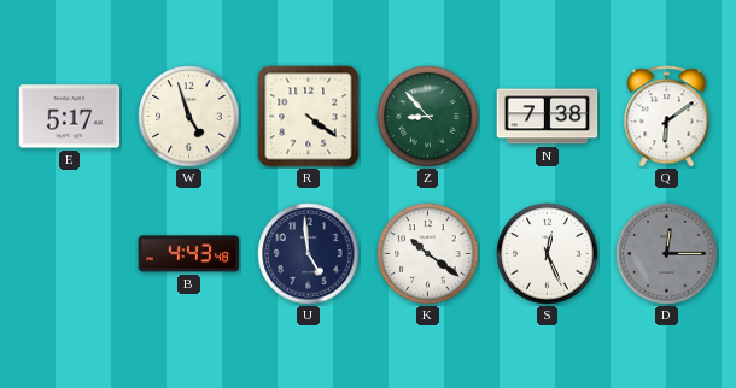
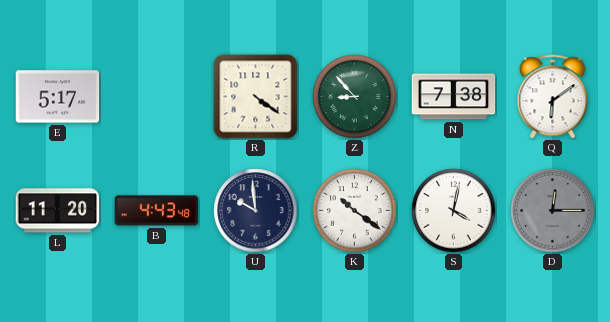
W: 4:57 -> none (189, 117)
L: none -> 11:20 (58, 211)
U: 4:59 -> 9:59 (256, 211)
S: 12:26 -> 4:02 (454, 211)
